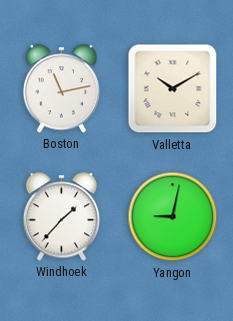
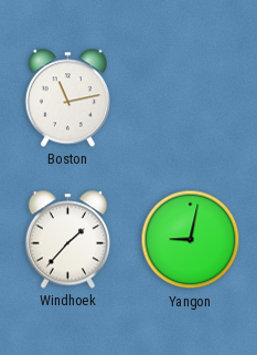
Valletta: 10:10 -> none (173, 89)
